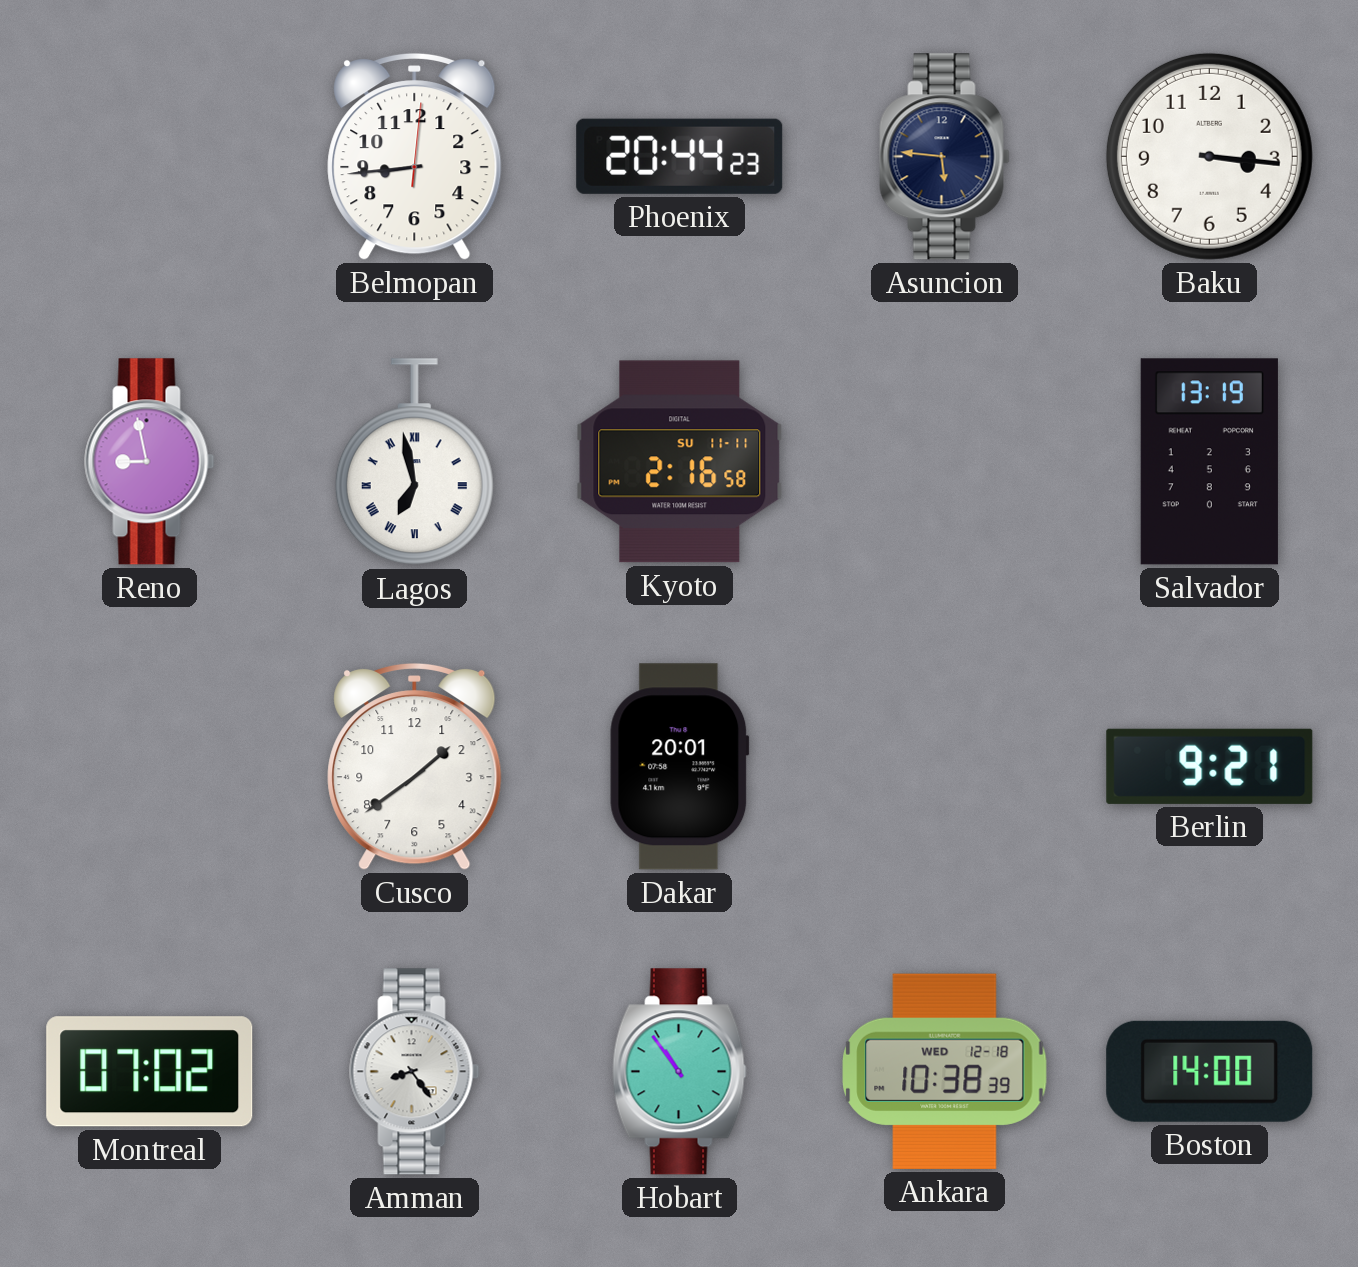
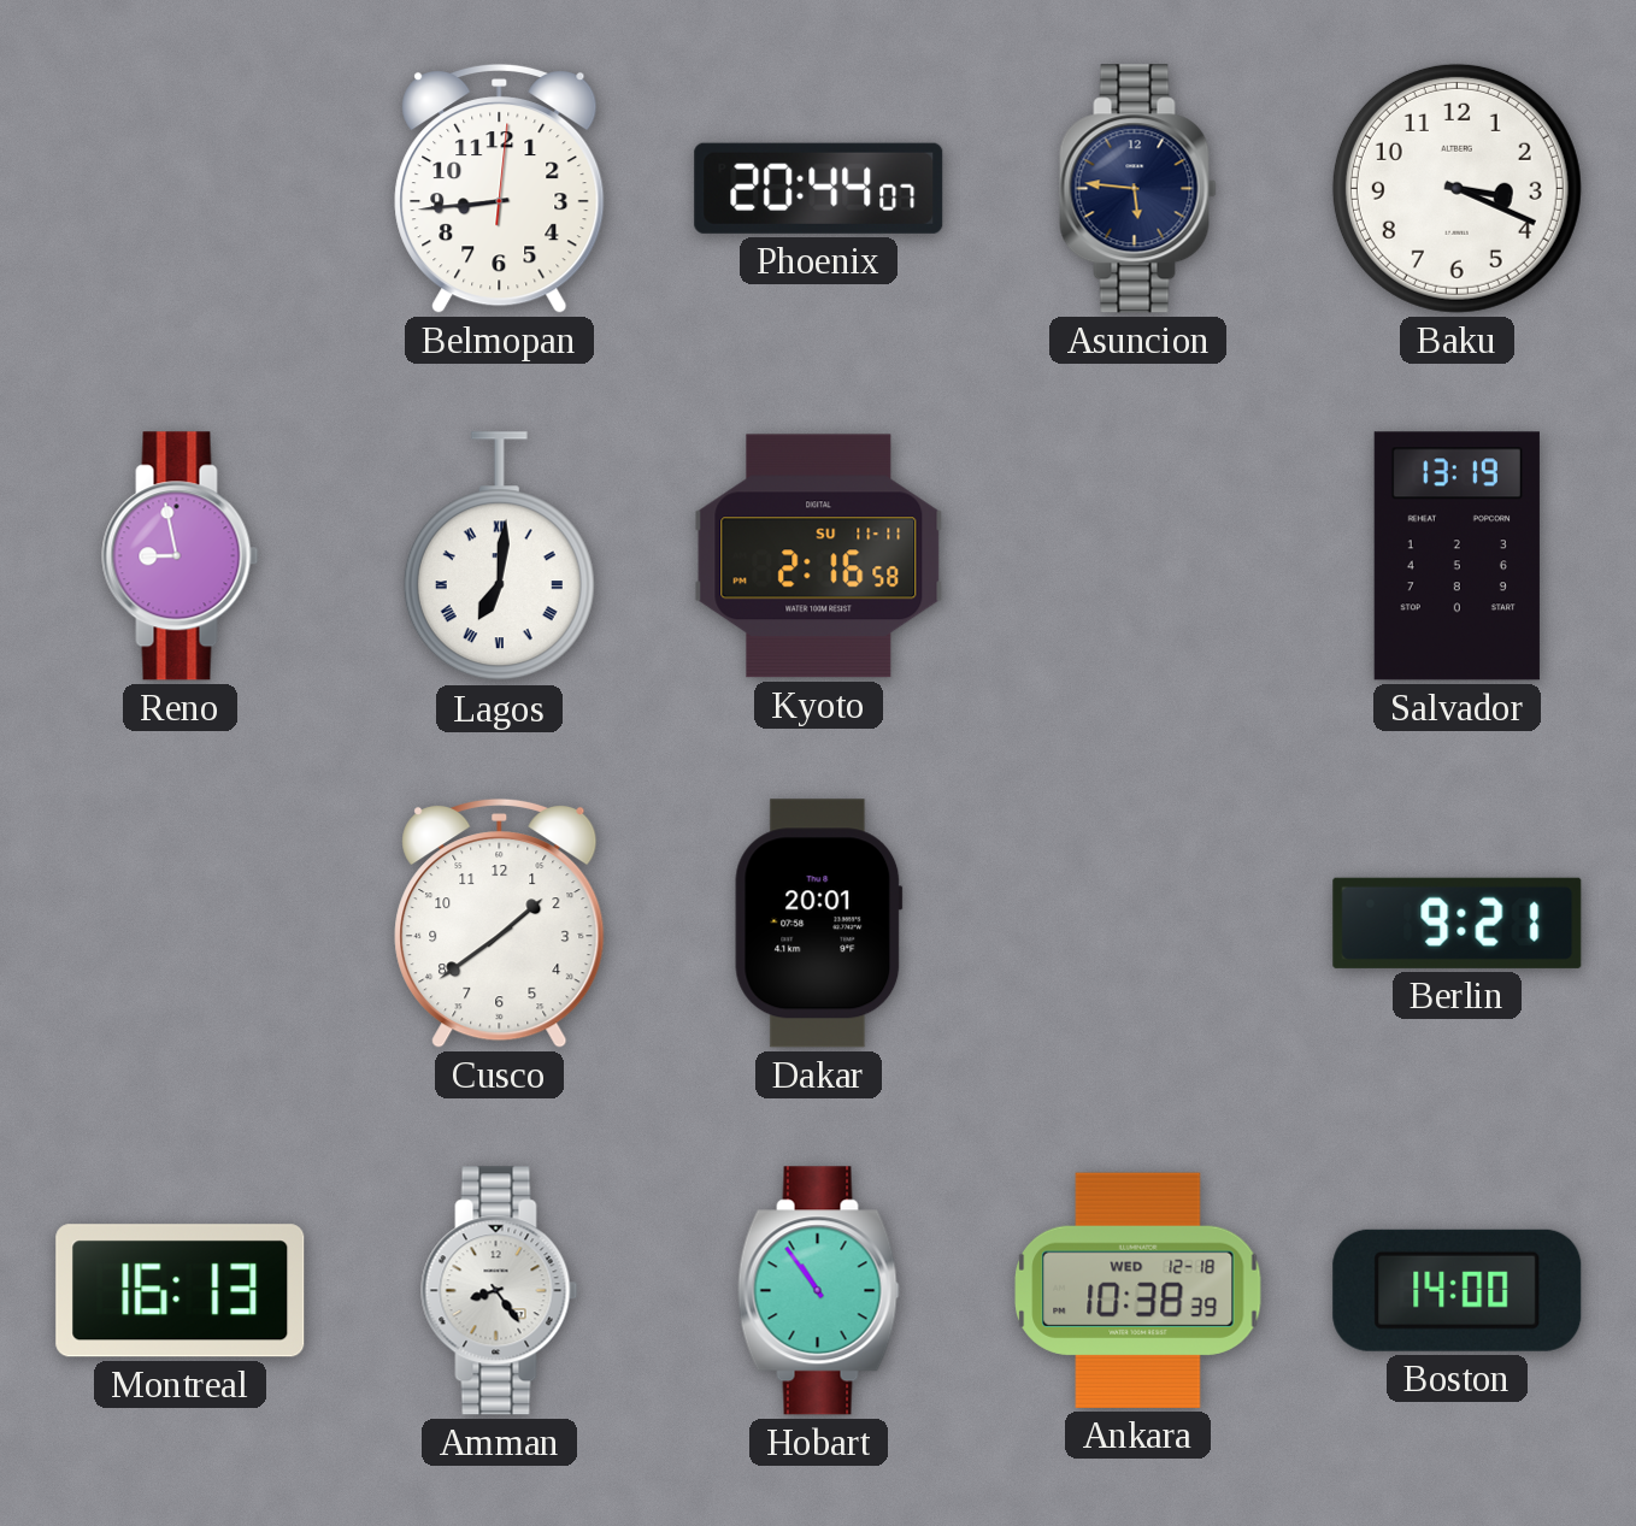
Phoenix: 20:44:23 -> 20:44:07 (819, 188)
Baku: 3:16 -> 3:19 (1456, 188)
Lagos: 6:58 -> 7:01 (499, 556)
Montreal: 07:02 -> 16:13 (181, 1291)
